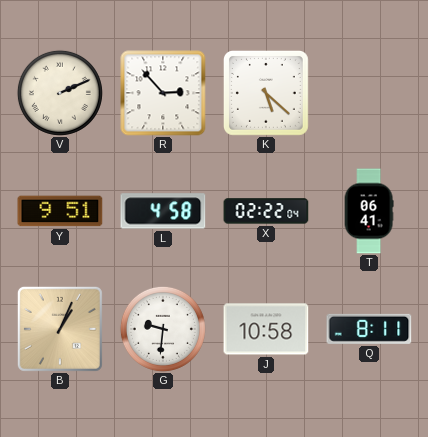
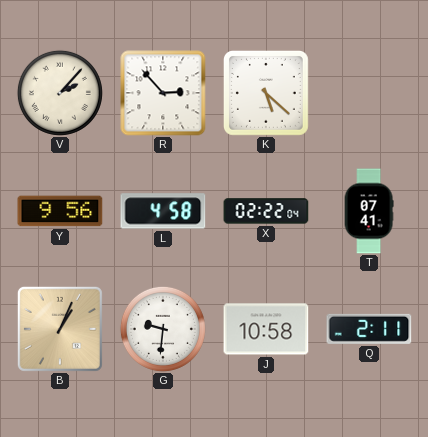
V: 2:11 -> 2:07 (60, 93)
Y: 9:51 -> 9:56 (60, 211)
T: 06:41 -> 07:41 (369, 211)
Q: 8:11 -> 2:11 (369, 329)
